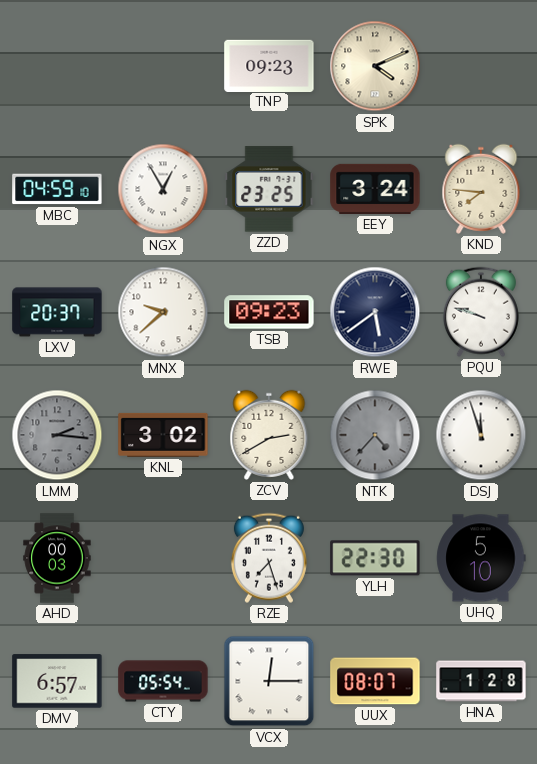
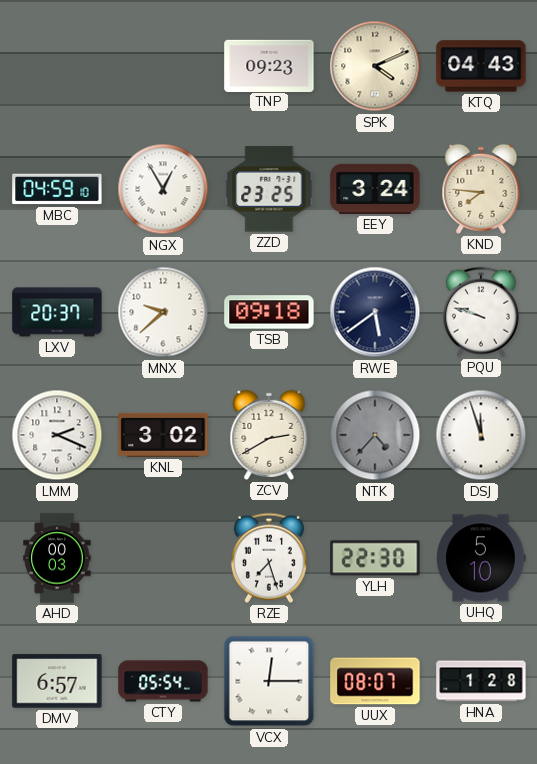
KTQ: none -> 04:43 (481, 66)
TSB: 09:23 -> 09:18 (269, 312)
LMM: 2:16 -> 2:19 (57, 435)
LMM dial: grey -> white (57, 435)
